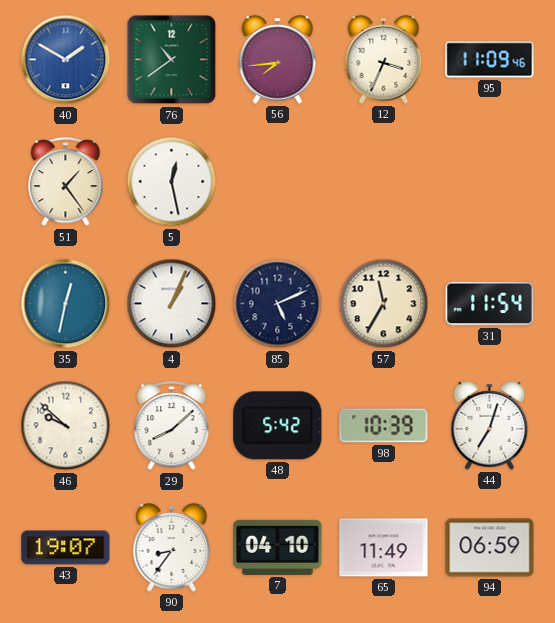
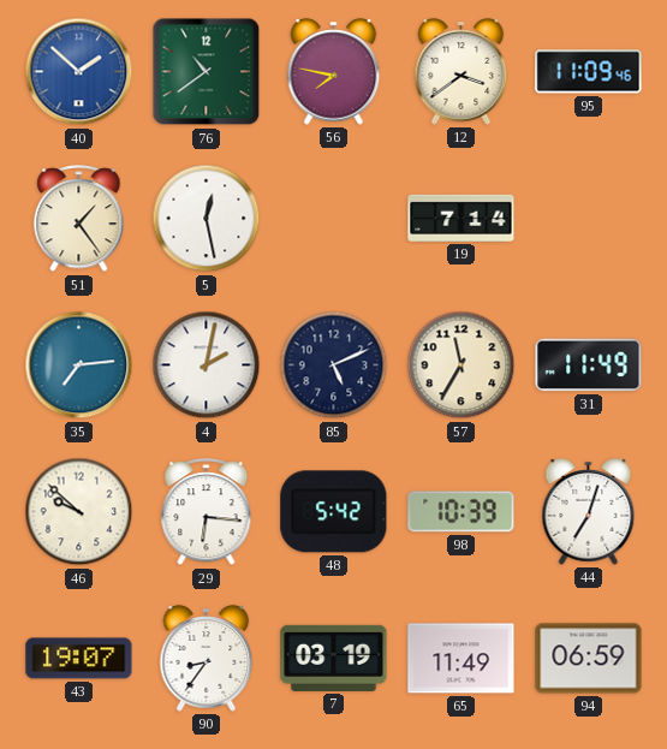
40: 1:50 -> 1:52 (79, 72)
56: 7:44 -> 7:47 (334, 72)
12: 3:34 -> 3:39 (461, 72)
19: none -> 7:14 (461, 218)
35: 12:32 -> 7:14 (79, 365)
4: 1:04 -> 2:02 (207, 365)
31: 11:54 -> 11:49 (589, 365)
29: 8:08 -> 6:16 (207, 512)
7: 04:10 -> 03:19 (334, 658)
